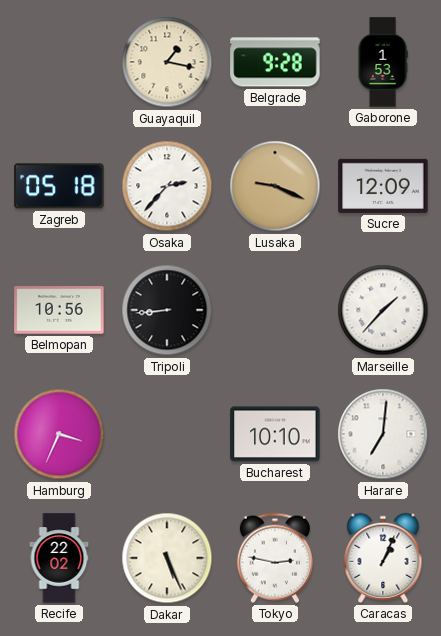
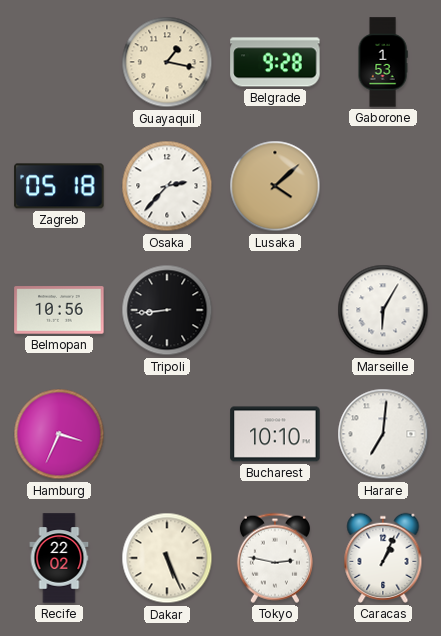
Lusaka: 9:19 -> 4:08 (275, 186)
Sucre: 12:09 -> none (383, 186)
Marseille: 1:37 -> 6:05 (383, 310)
